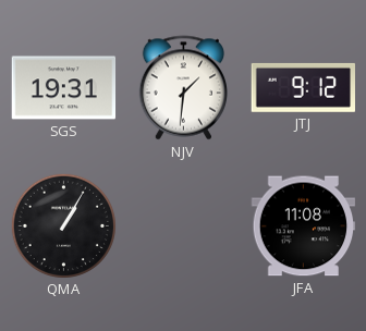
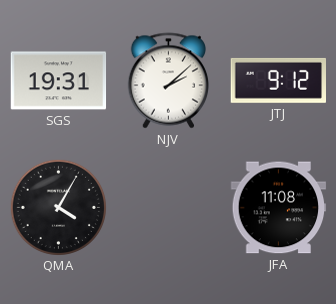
NJV: 1:31 -> 2:08 (168, 81)
QMA: 1:05 -> 4:05 (58, 207)
